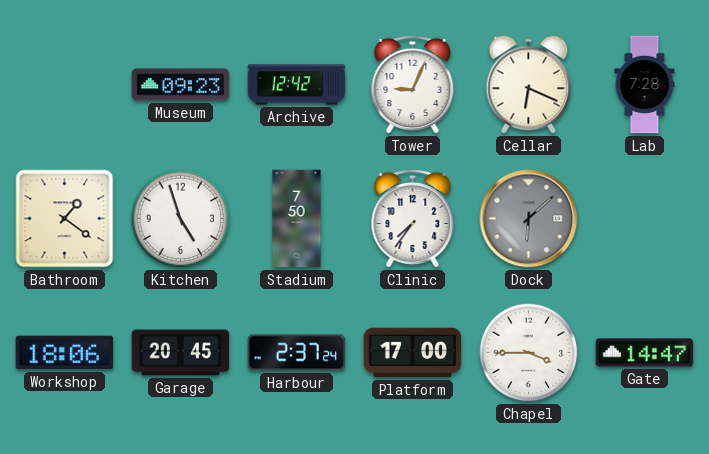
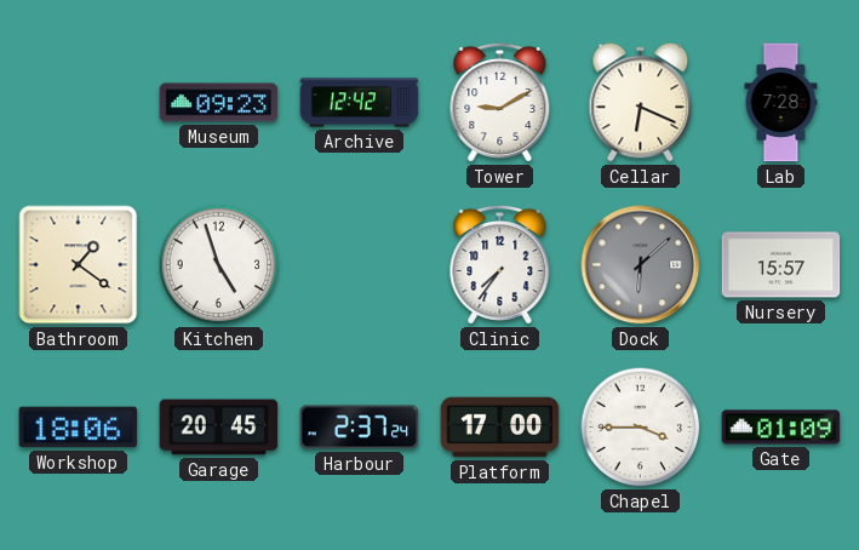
Tower: 9:04 -> 9:10 (500, 102)
Stadium: 7:50 -> none (297, 219)
Nursery: none -> 15:57 (781, 265)
Gate: 14:47 -> 01:09 (781, 428)
